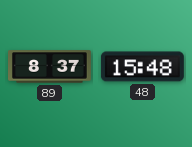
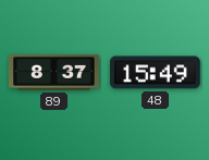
48: 15:48 -> 15:49 (155, 73)
